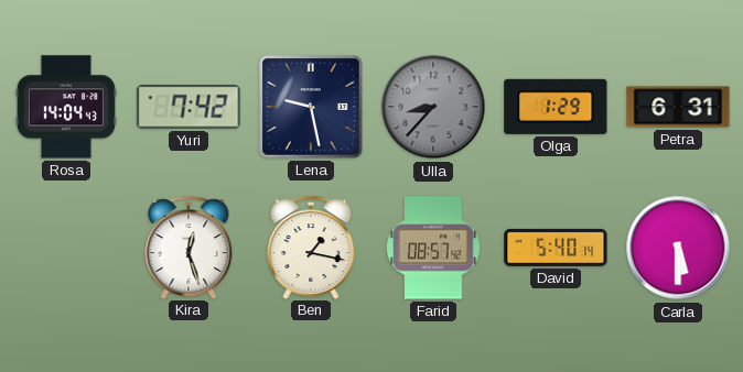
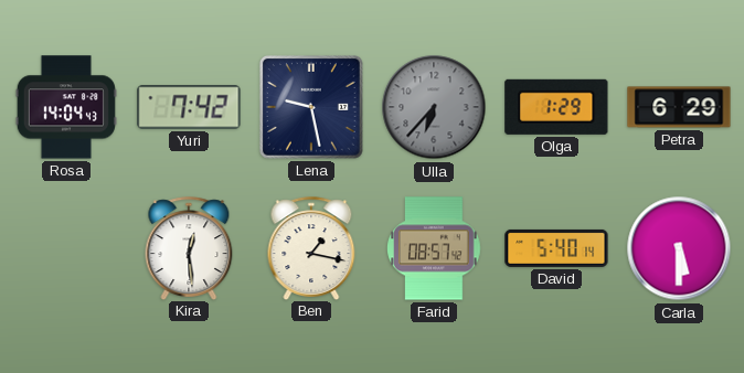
Ulla: 8:37 -> 6:37 (434, 107)
Petra: 6:31 -> 6:29 (679, 107)
Kira: 12:27 -> 12:29 (189, 248)
